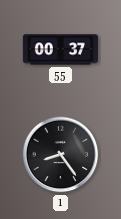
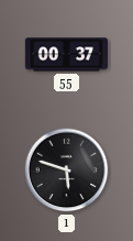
1: 8:24 -> 5:48 (67, 171)
